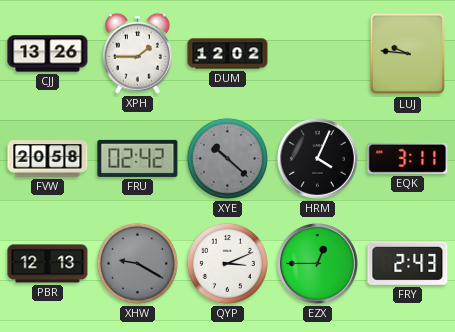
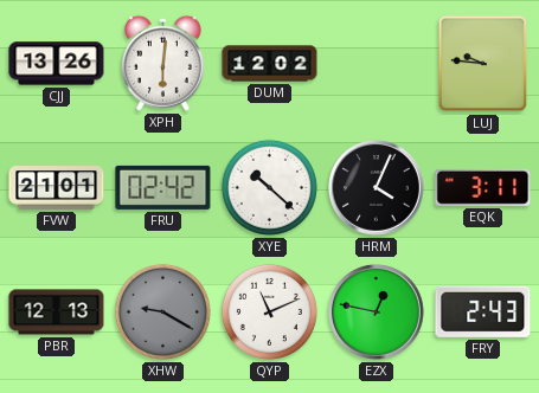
XPH: 1:45 -> 6:01 (162, 63)
FVW: 20:58 -> 21:01 (57, 188)
XYE dial: grey -> white (269, 187)
QYP: 3:11 -> 11:11 (269, 311)
EZX: 12:45 -> 12:47 (377, 313)
